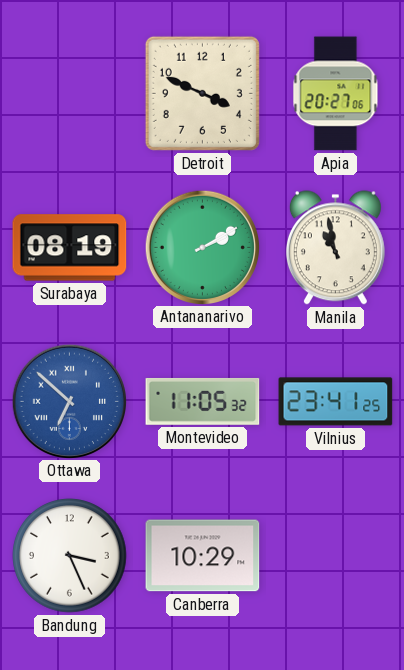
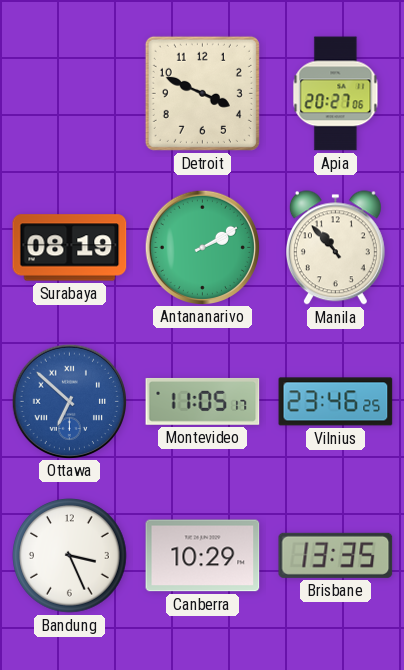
Manila: 10:58 -> 10:53 (335, 248)
Montevideo: 11:05:32 -> 11:05:17 (203, 401)
Vilnius: 23:41 -> 23:46 (336, 402)
Brisbane: none -> 13:35 (336, 555)
